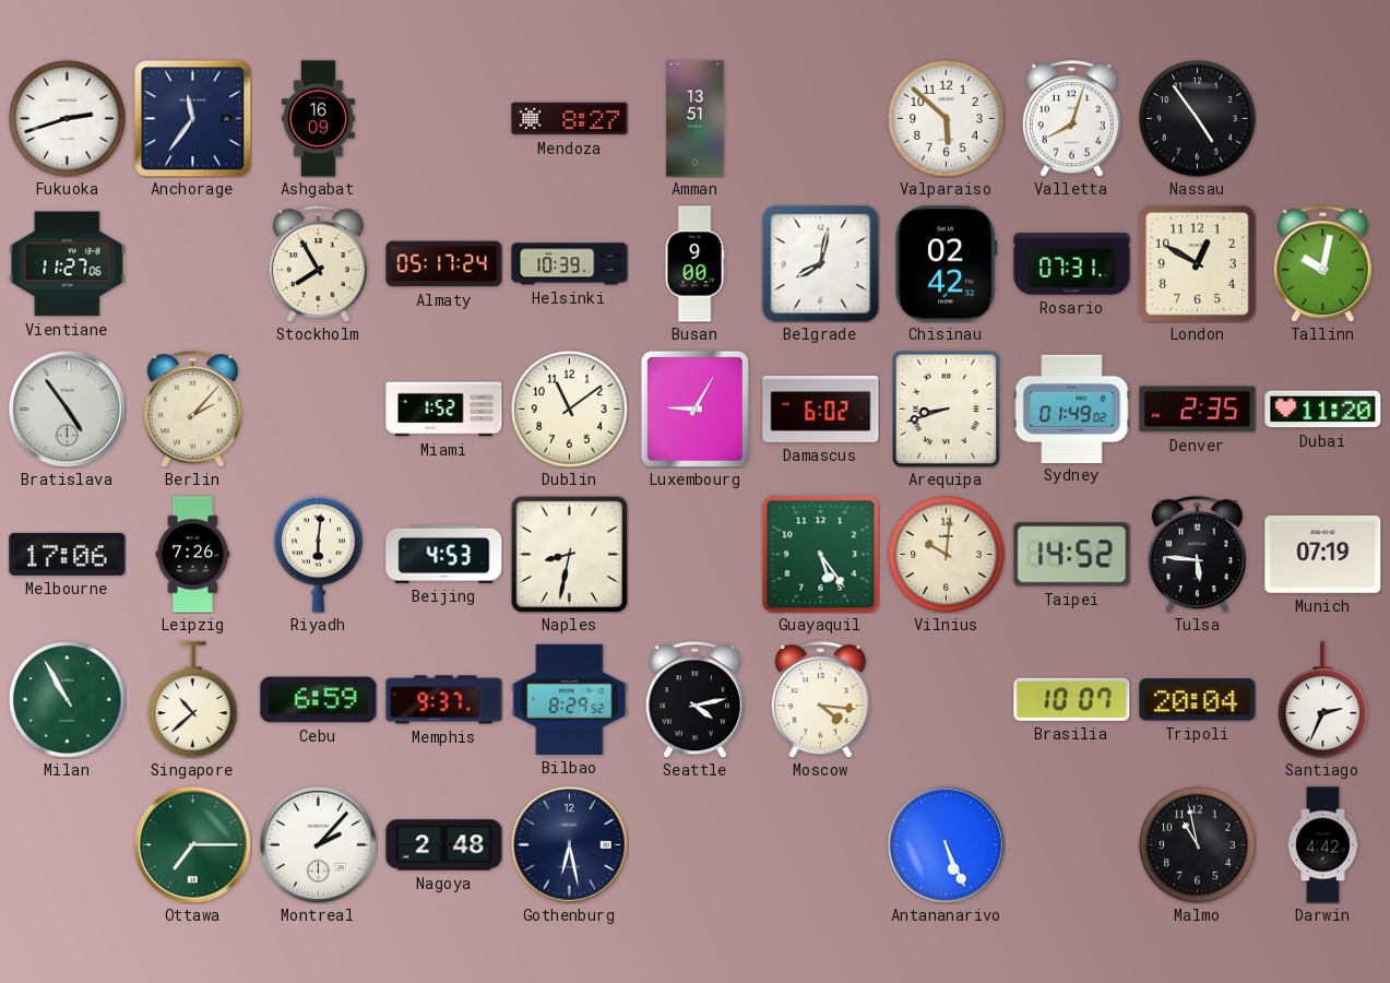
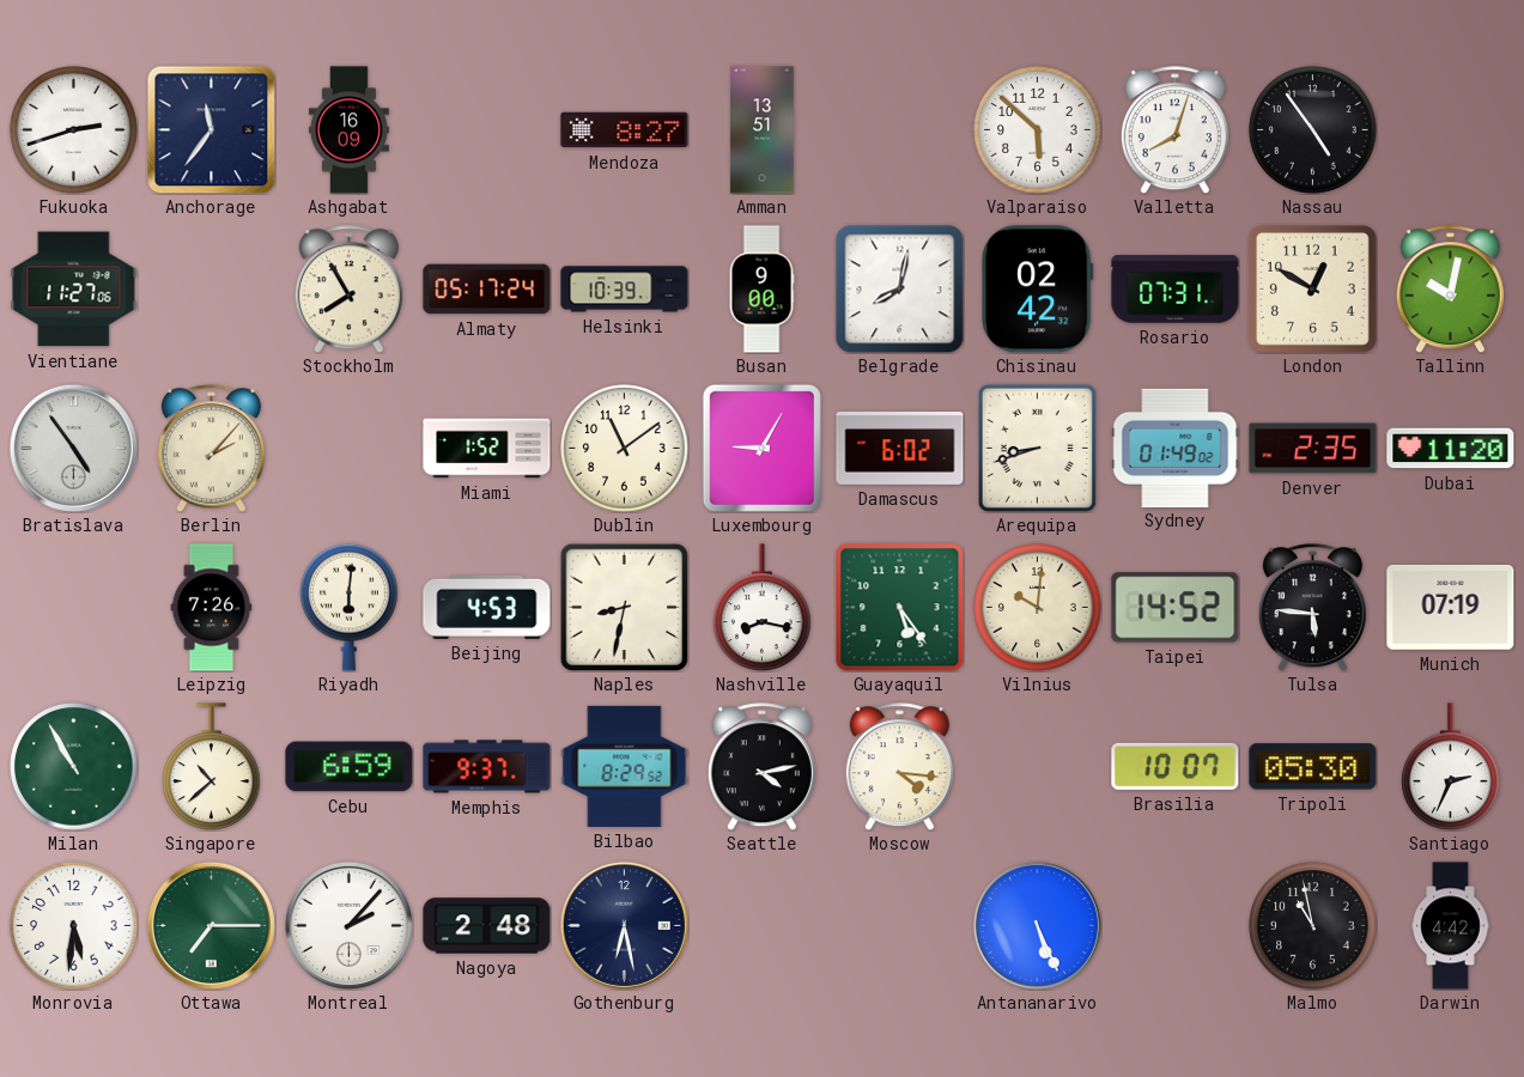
Melbourne: 17:06 -> none (68, 554)
Nashville: none -> 8:17 (763, 608)
Tripoli: 20:04 -> 05:30 (1313, 767)
Monrovia: none -> 5:31 (74, 926)
